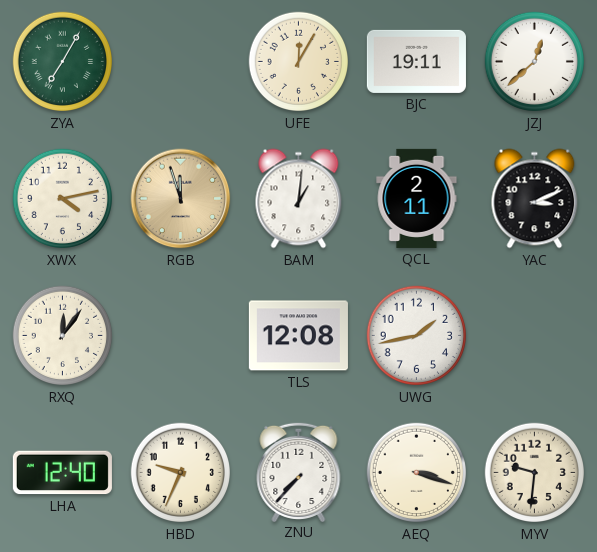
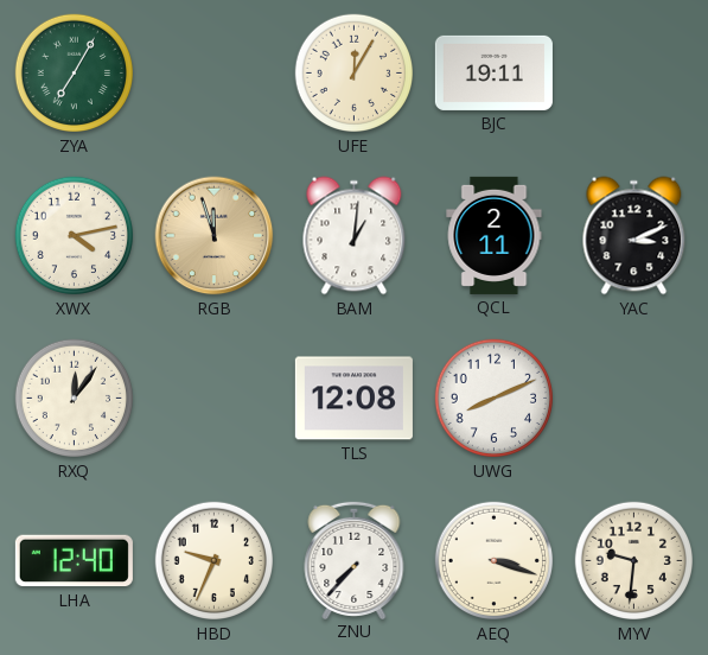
JZJ: 12:38 -> none (535, 62)
UWG: 1:43 -> 8:11 (495, 399)
